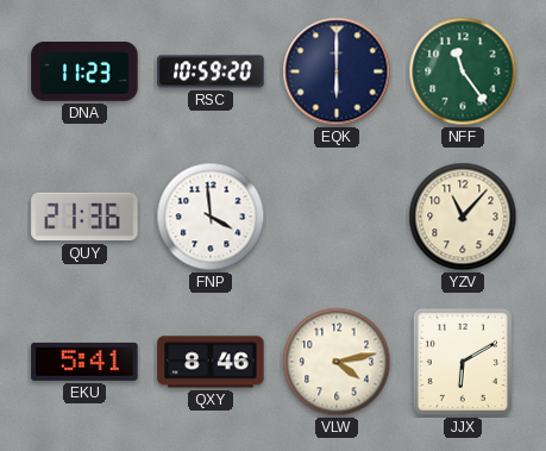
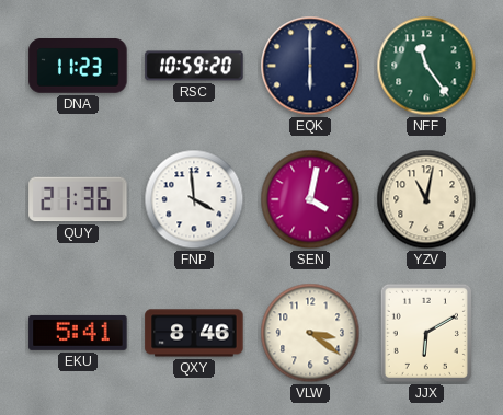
SEN: none -> 4:02 (310, 199)
YZV: 11:07 -> 11:02 (426, 199)
VLW: 4:13 -> 3:21 (310, 333)
